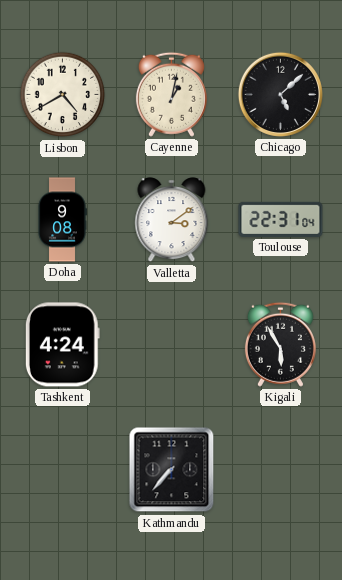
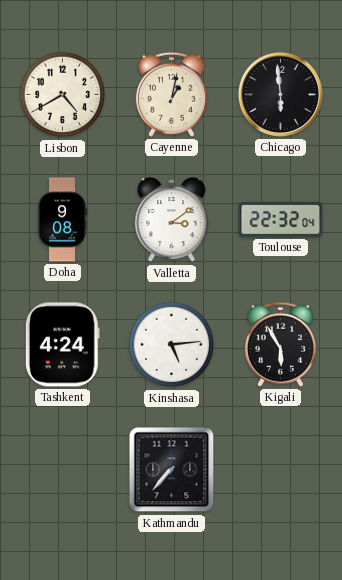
Chicago: 5:08 -> 5:59 (280, 94)
Toulouse: 22:31 -> 22:32 (281, 219)
Kinshasa: none -> 5:14 (172, 345)
